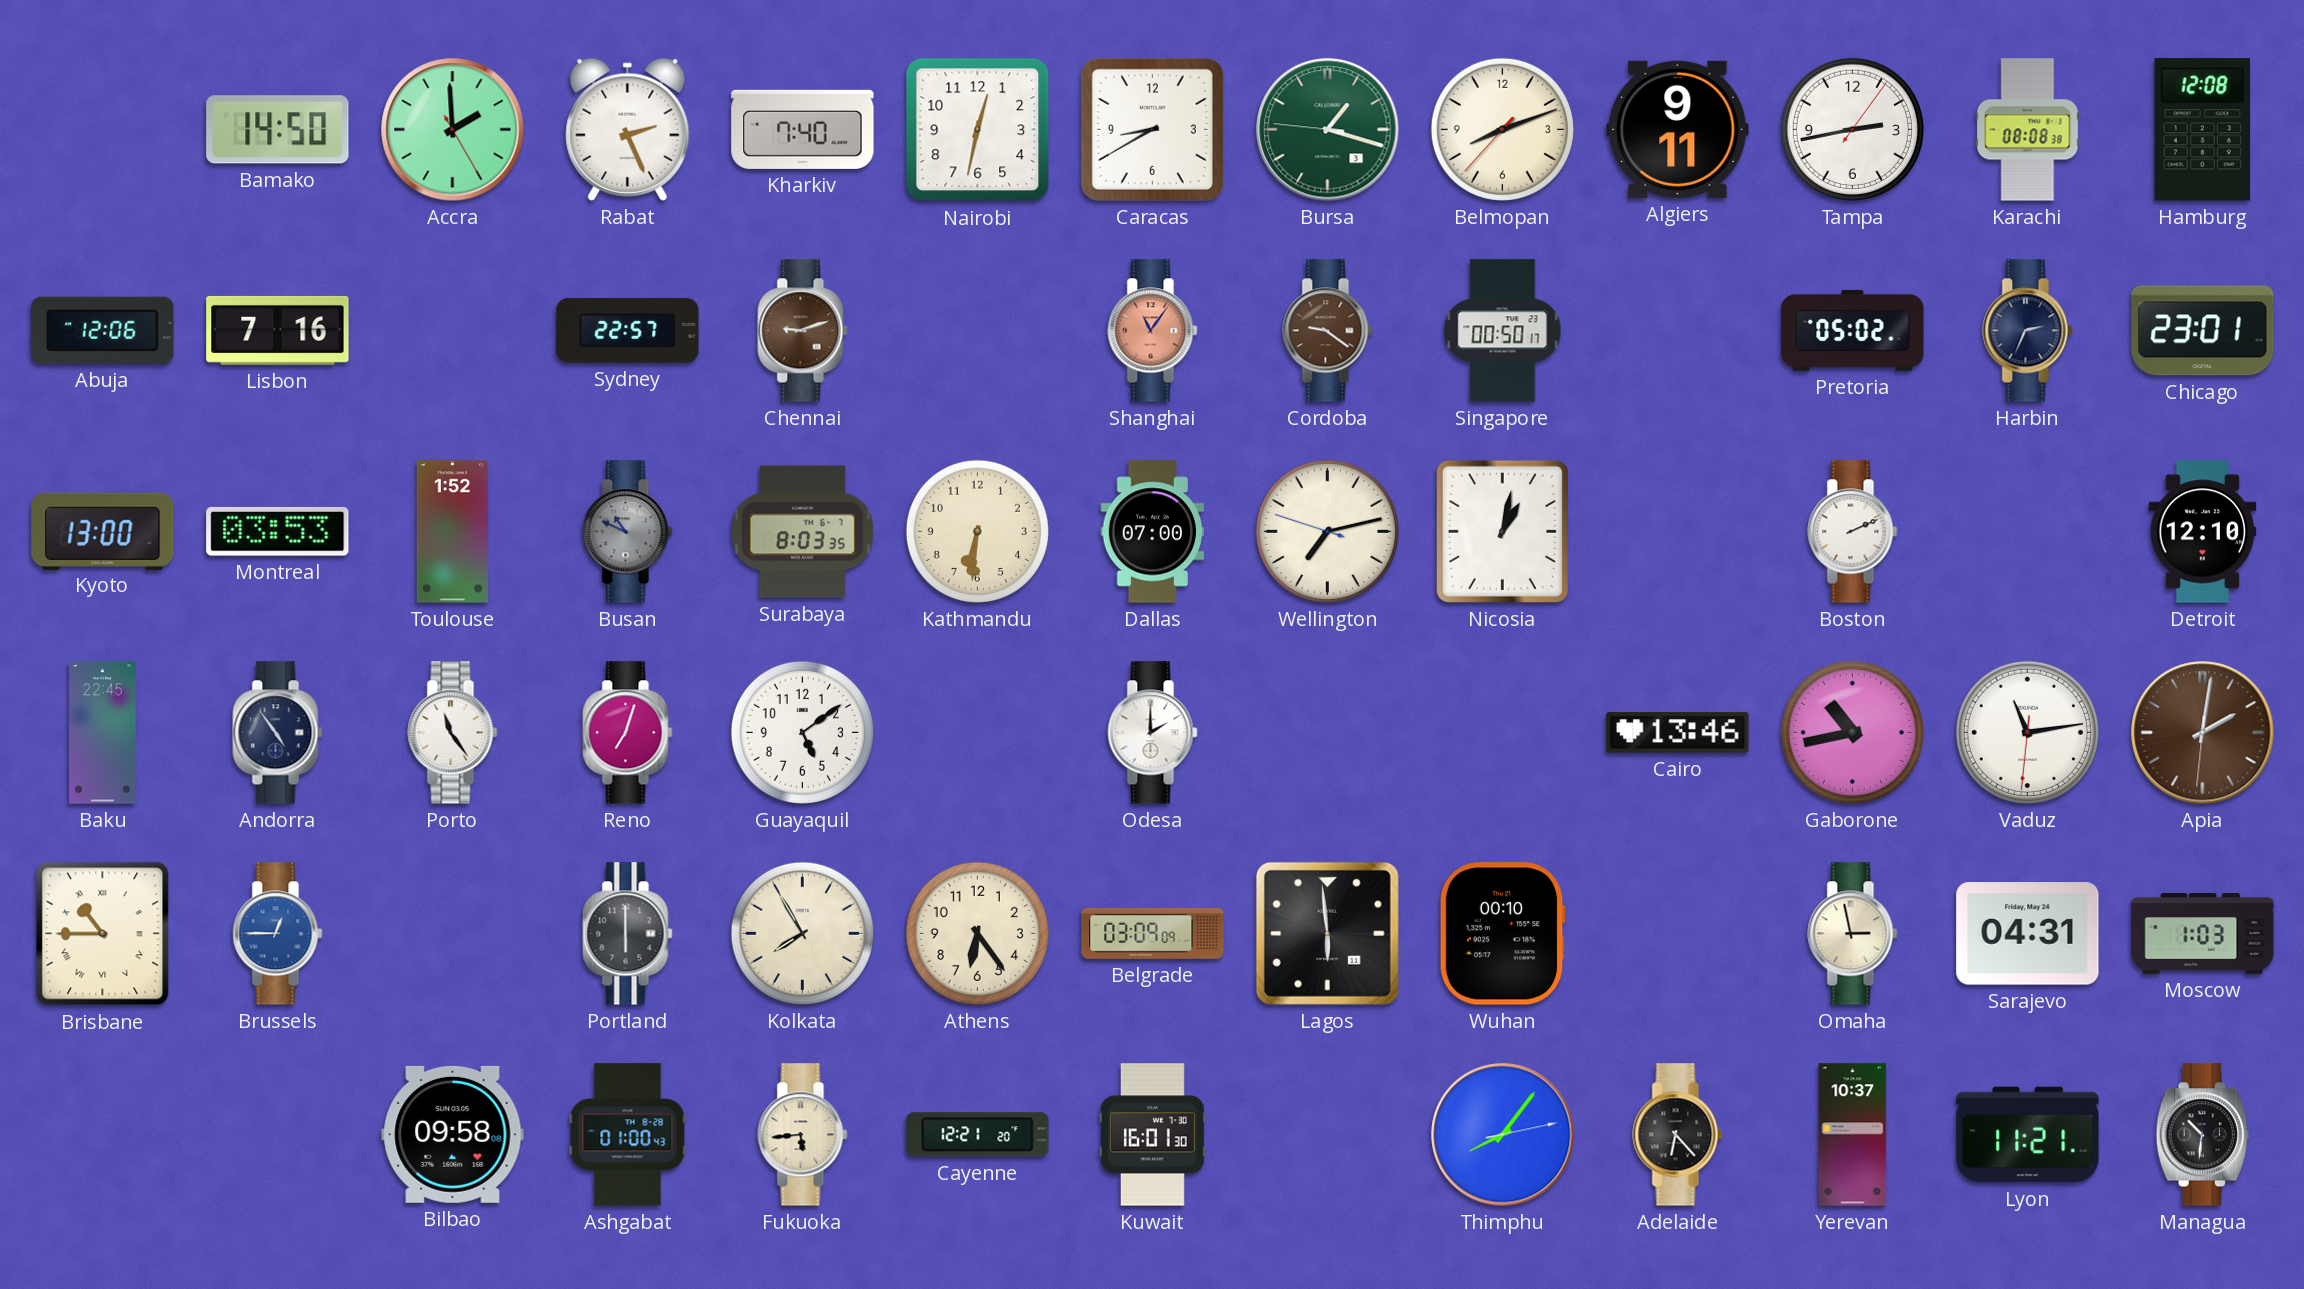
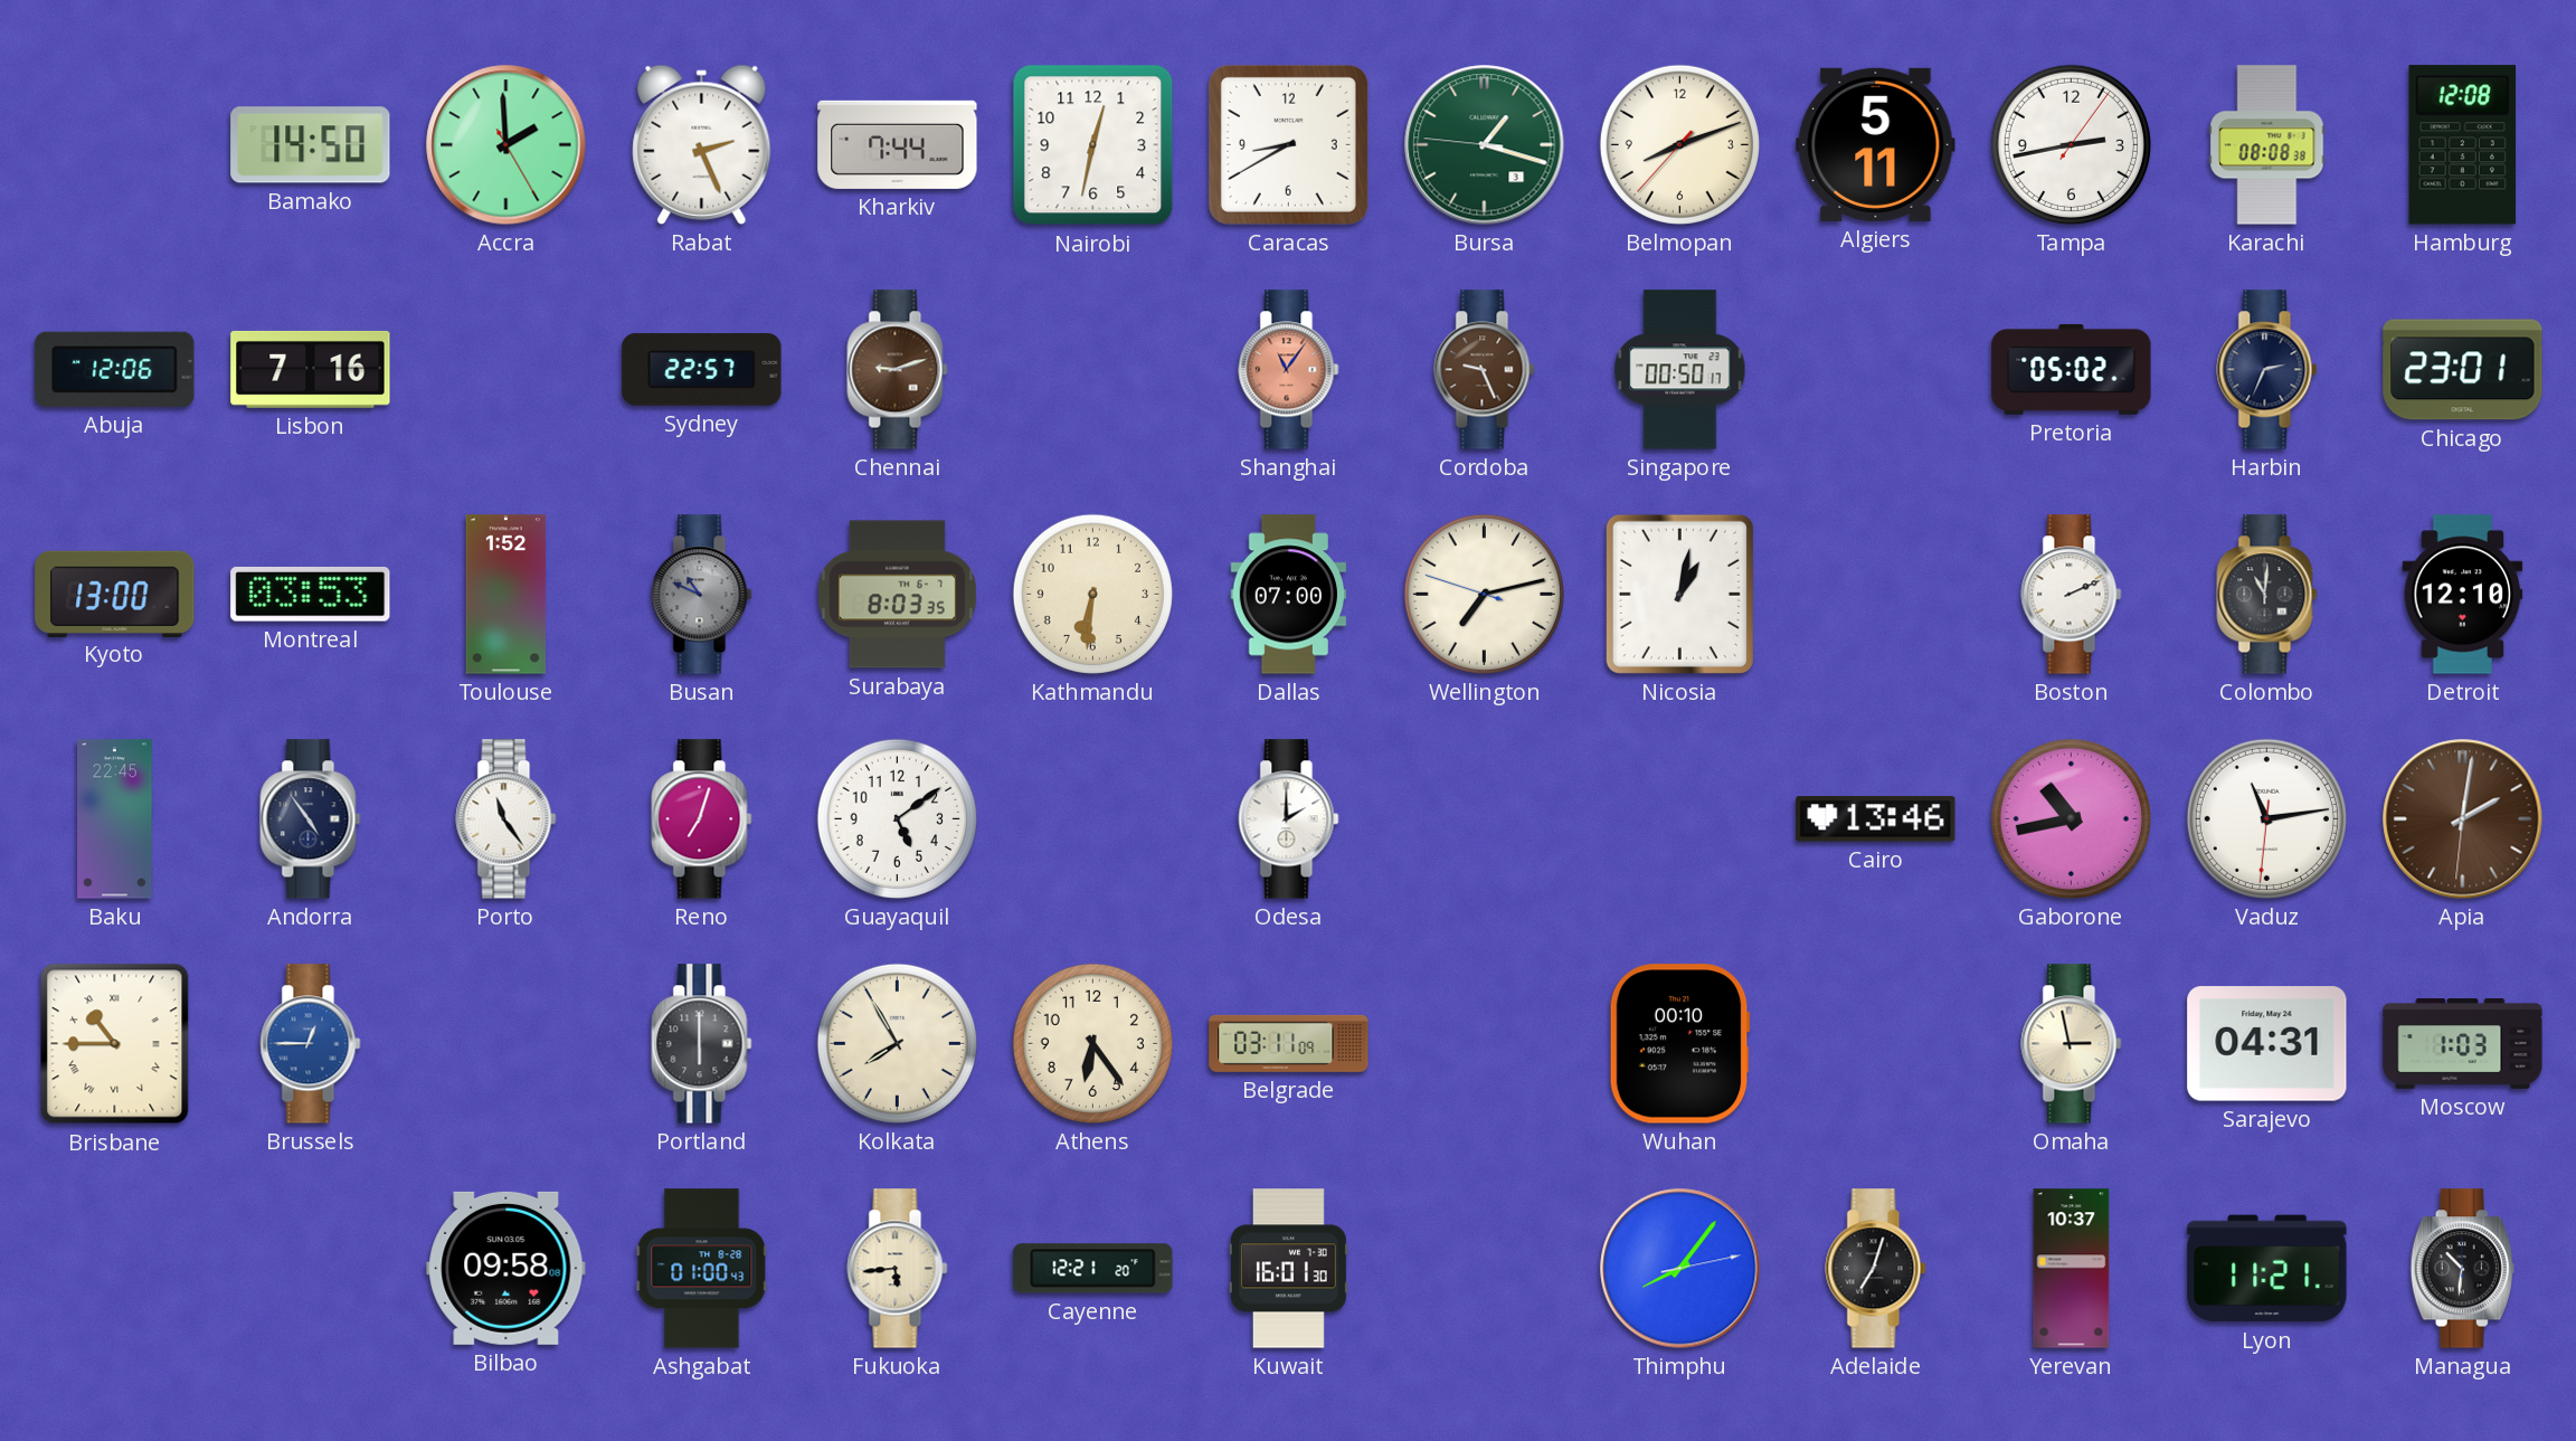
Kharkiv: 7:40 -> 7:44 (898, 144)
Algiers: 9:11 -> 5:11 (1876, 144)
Cordoba: 9:21 -> 9:26 (1485, 370)
Colombo: none -> 11:01 (2267, 595)
Belgrade: 03:09 -> 03:11 (1289, 1043)
Lagos: 5:59 -> none (1327, 933)
Adelaide: 6:23 -> 7:03 (1876, 1269)
